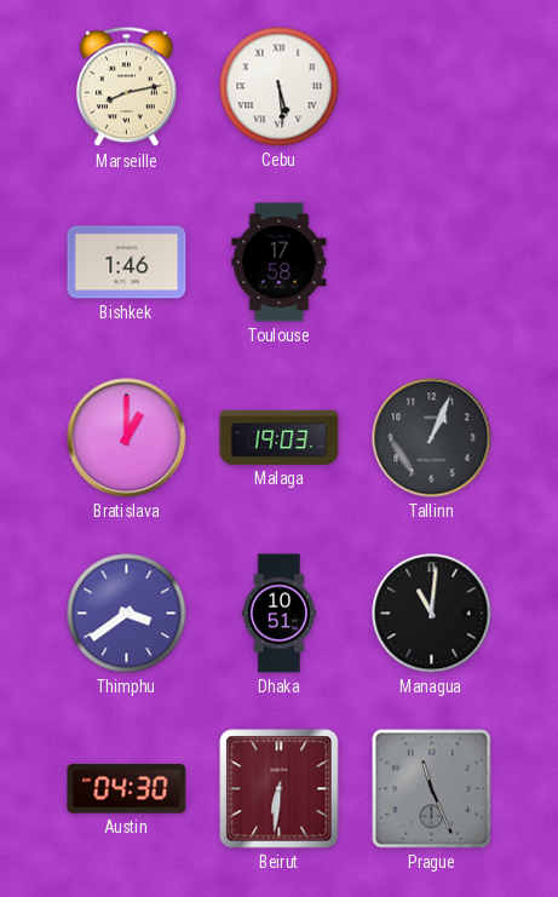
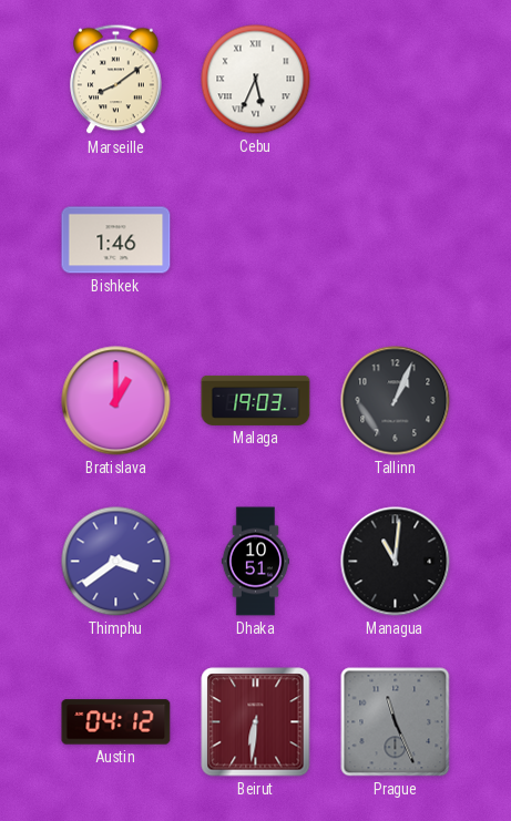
Marseille: 8:13 -> 8:09 (116, 80)
Cebu: 5:29 -> 5:34 (256, 80)
Toulouse: 17:58 -> none (280, 263)
Austin: 04:30 -> 04:12 (116, 722)
